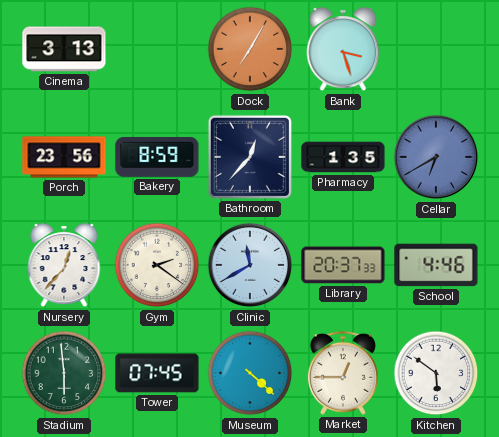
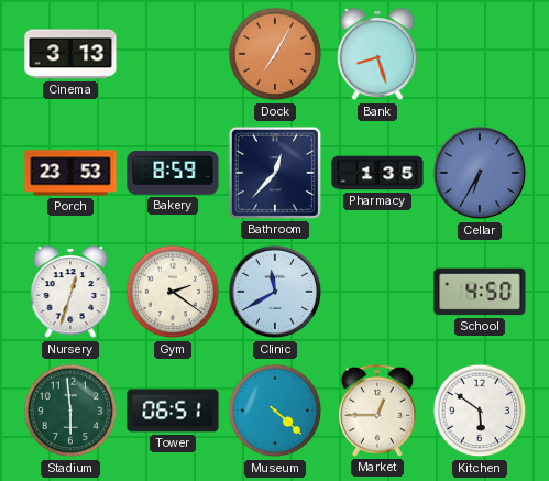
Bank: 3:27 -> 8:27 (377, 55)
Porch: 23:56 -> 23:53 (70, 173)
Cellar: 6:40 -> 6:35 (480, 173)
Nursery: 12:37 -> 12:33 (70, 293)
Library: 20:37 -> none (343, 265)
School: 4:46 -> 4:50 (480, 292)
Tower: 07:45 -> 06:51 (173, 411)
